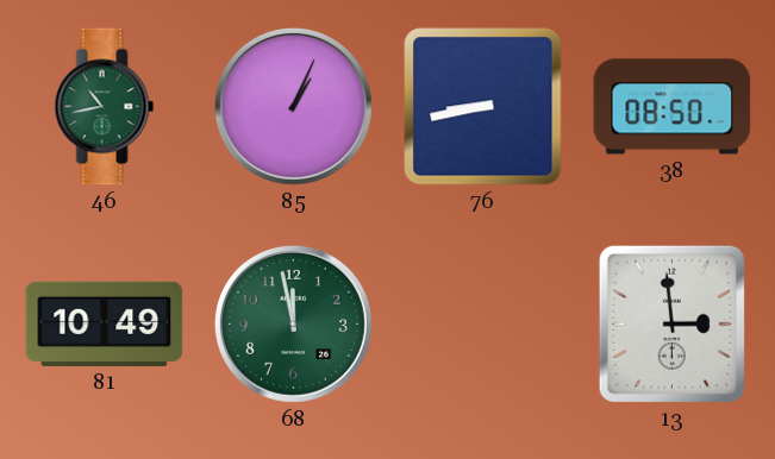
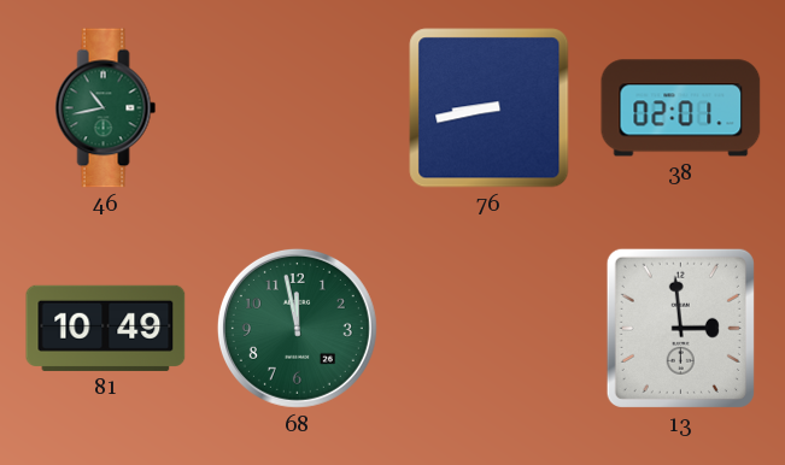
85: 1:04 -> none (293, 106)
38: 08:50 -> 02:01 (681, 108)
